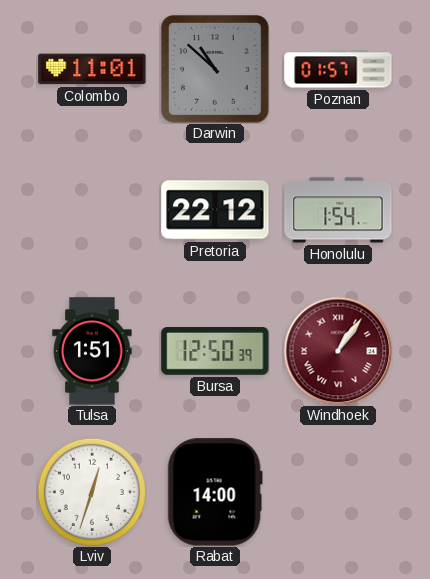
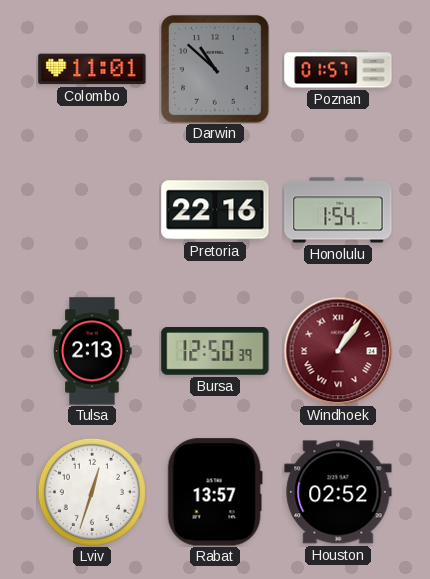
Pretoria: 22:12 -> 22:16 (215, 210)
Tulsa: 1:51 -> 2:13 (92, 351)
Rabat: 14:00 -> 13:57 (215, 492)
Houston: none -> 02:52 (338, 492)
